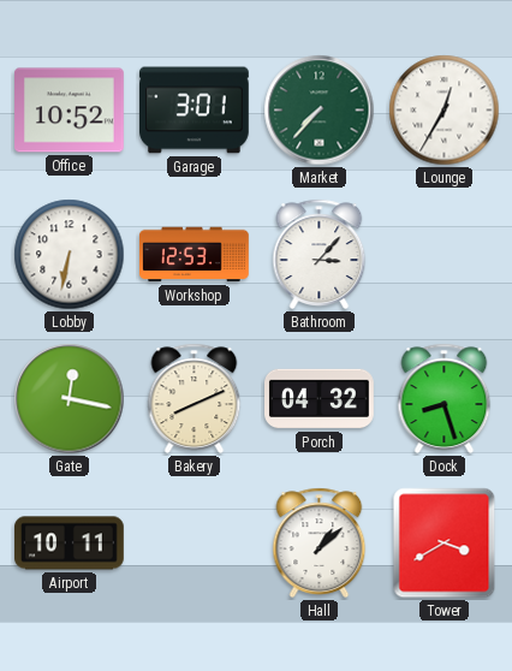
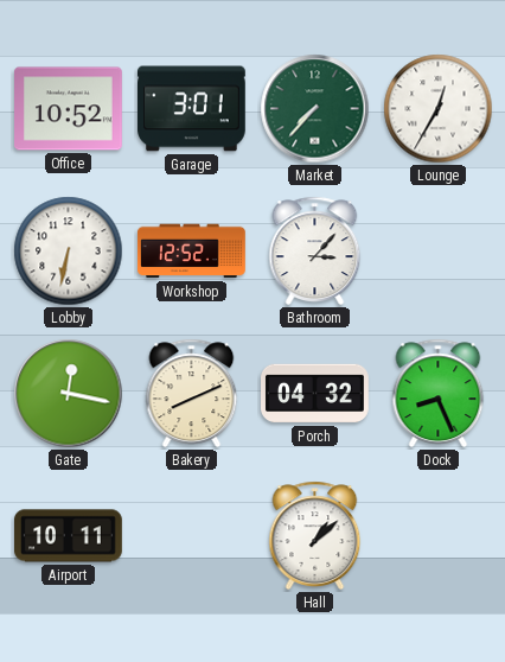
Workshop: 12:53 -> 12:52 (192, 252)
Dock: 8:27 -> 8:26 (439, 393)
Tower: 3:40 -> none (445, 544)
